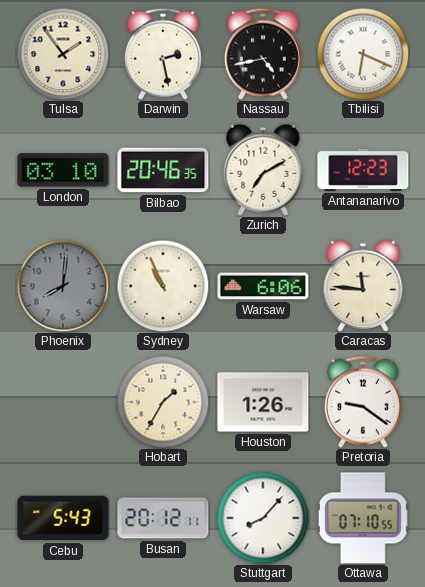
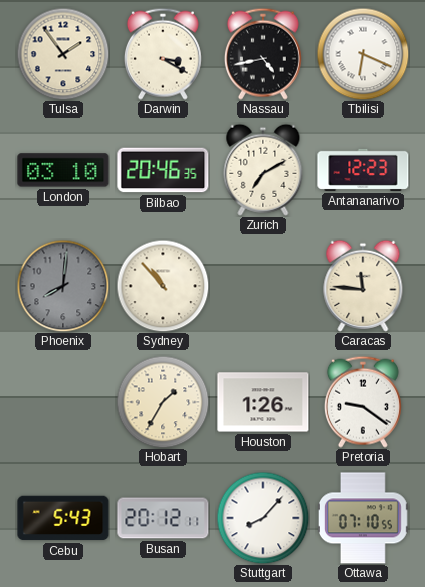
Darwin: 2:28 -> 3:20 (163, 54)
Sydney: 10:56 -> 10:53 (163, 286)
Warsaw: 6:06 -> none (263, 286)
